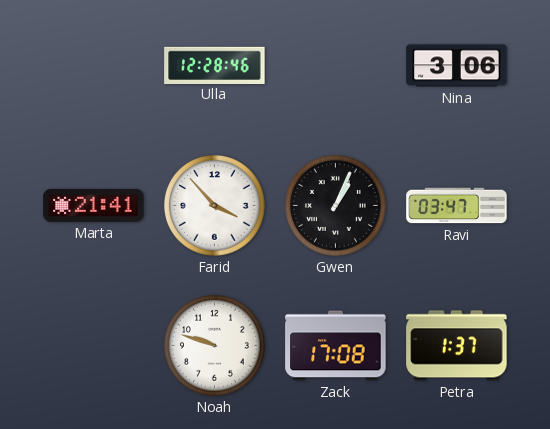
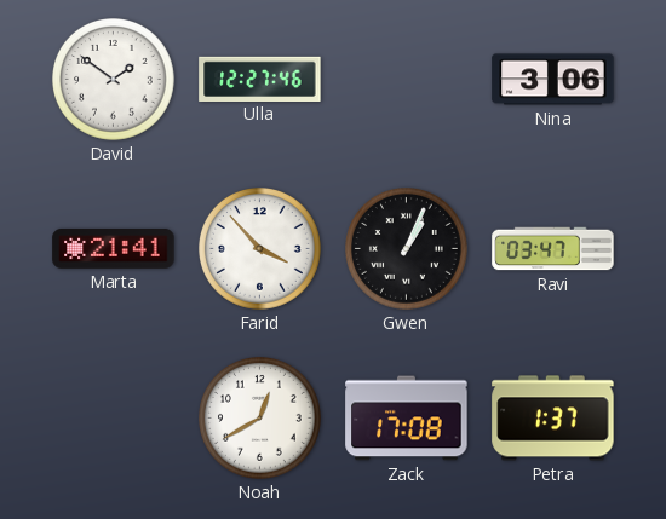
David: none -> 1:51 (114, 80)
Ulla: 12:28 -> 12:27 (260, 79)
Noah: 9:48 -> 12:40 (260, 419)
